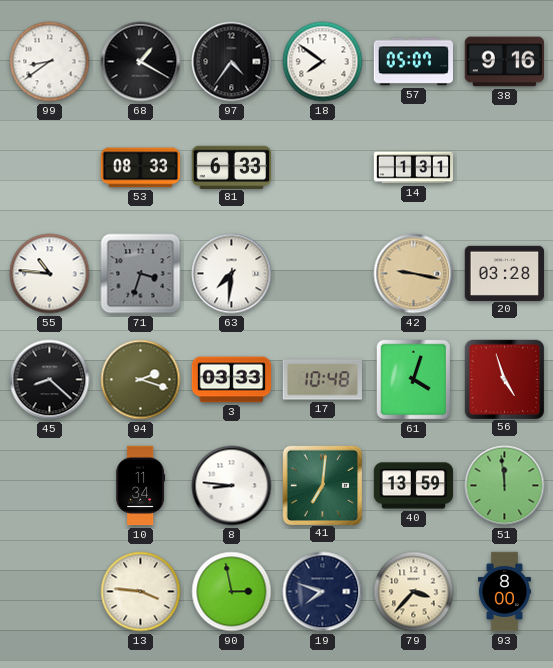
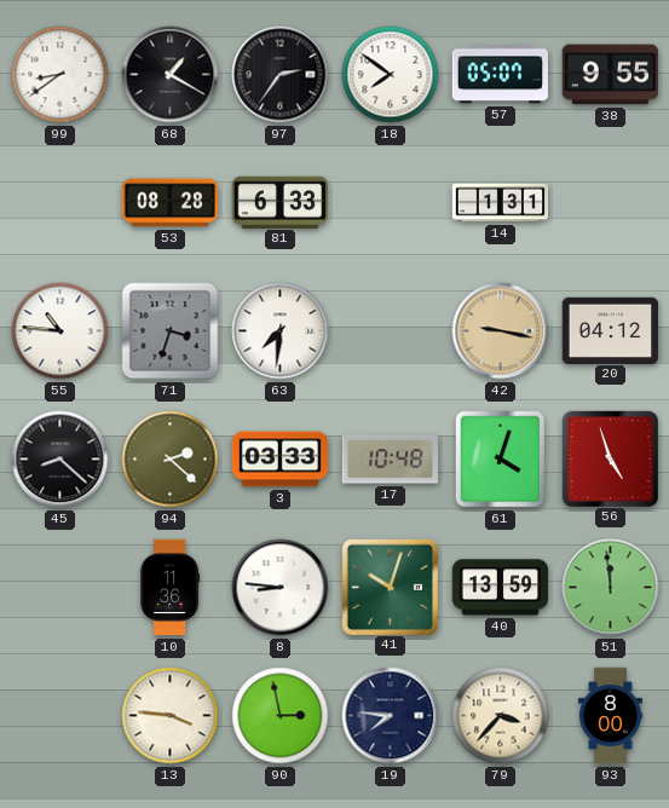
97: 4:36 -> 2:36 (281, 75)
38: 9:16 -> 9:55 (610, 75)
53: 08:33 -> 08:28 (171, 203)
20: 03:28 -> 04:12 (610, 330)
94: 2:18 -> 2:22 (171, 460)
10: 11:34 -> 11:36 (171, 588)
41: 7:01 -> 10:03 (390, 587)
19: 7:48 -> 7:46 (391, 716)
